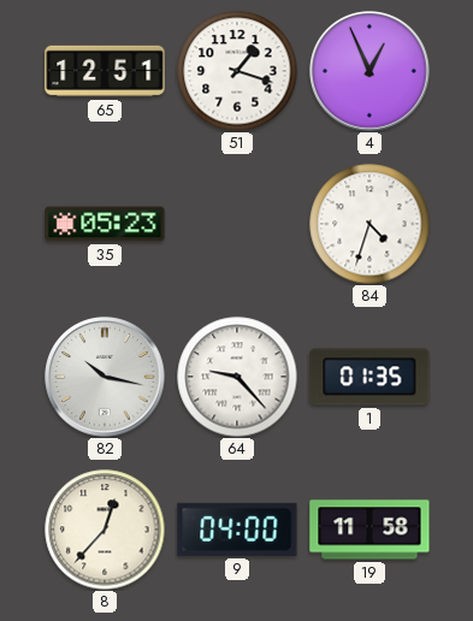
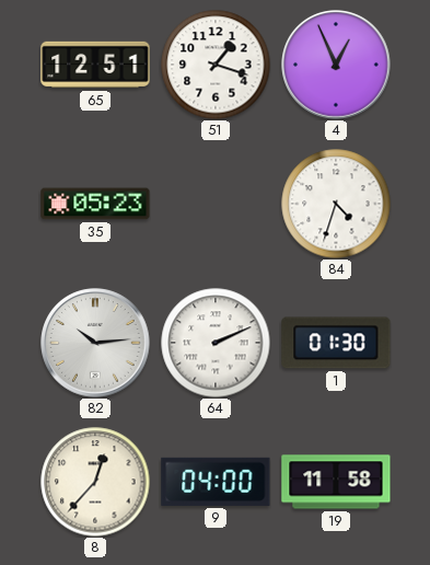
82: 10:17 -> 10:14 (95, 343)
64: 9:23 -> 2:11 (216, 343)
1: 01:35 -> 01:30 (336, 343)
